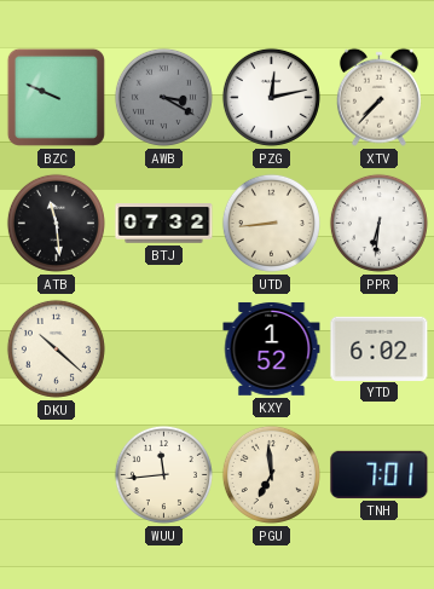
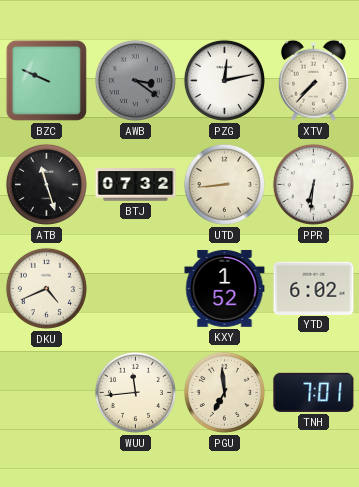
AWB: 3:20 -> 3:21 (135, 80)
ATB: 11:29 -> 11:27 (46, 184)
DKU: 10:22 -> 4:41 (46, 288)
